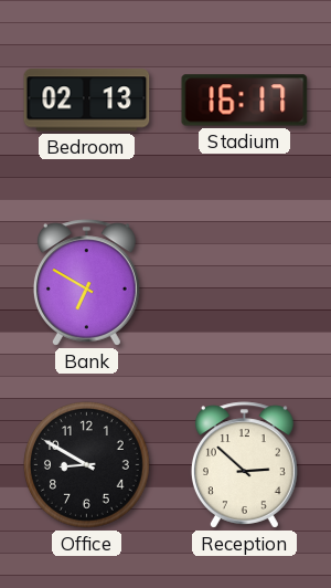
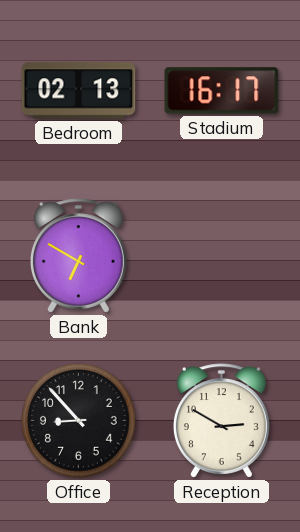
Office: 8:50 -> 8:53 (79, 421)
Reception: 2:52 -> 2:50 (221, 421)
